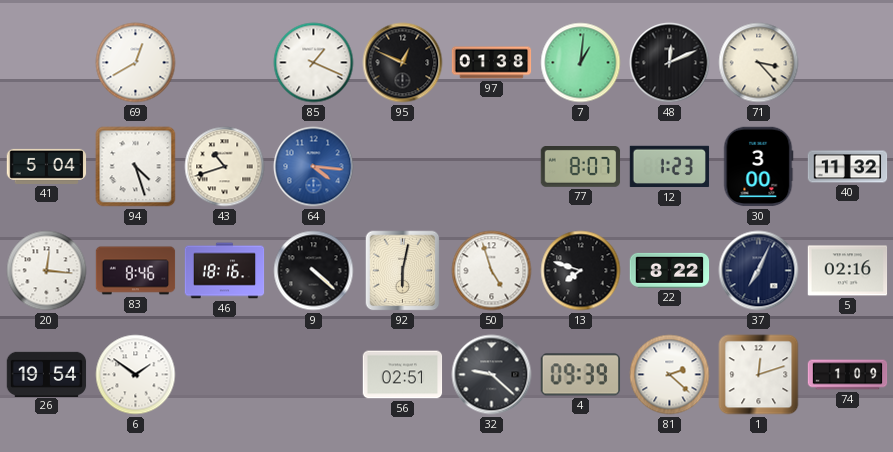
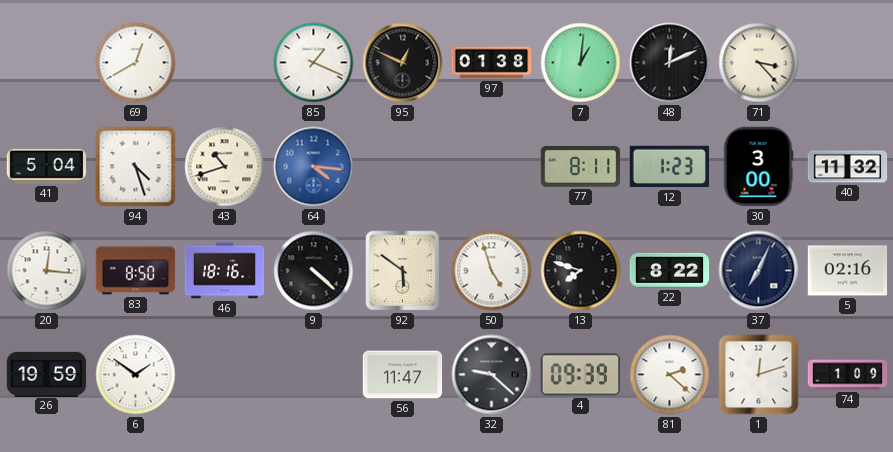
77: 8:07 -> 8:11 (581, 167)
83: 8:46 -> 8:50 (136, 271)
92: 6:02 -> 5:51 (403, 271)
26: 19:54 -> 19:59 (47, 374)
56: 02:51 -> 11:47 (403, 375)
